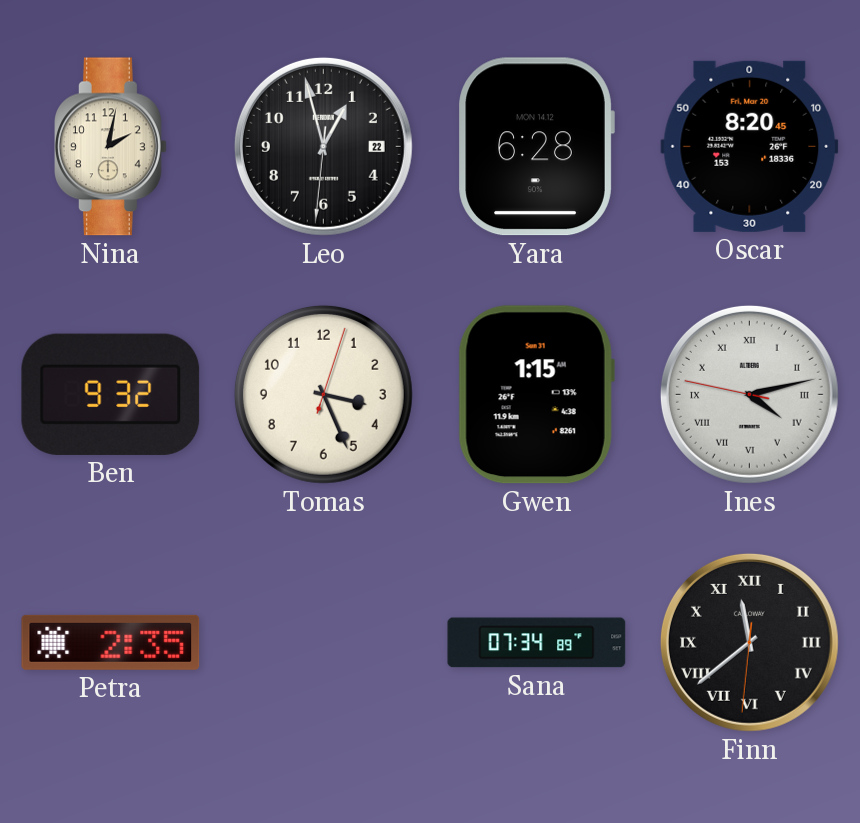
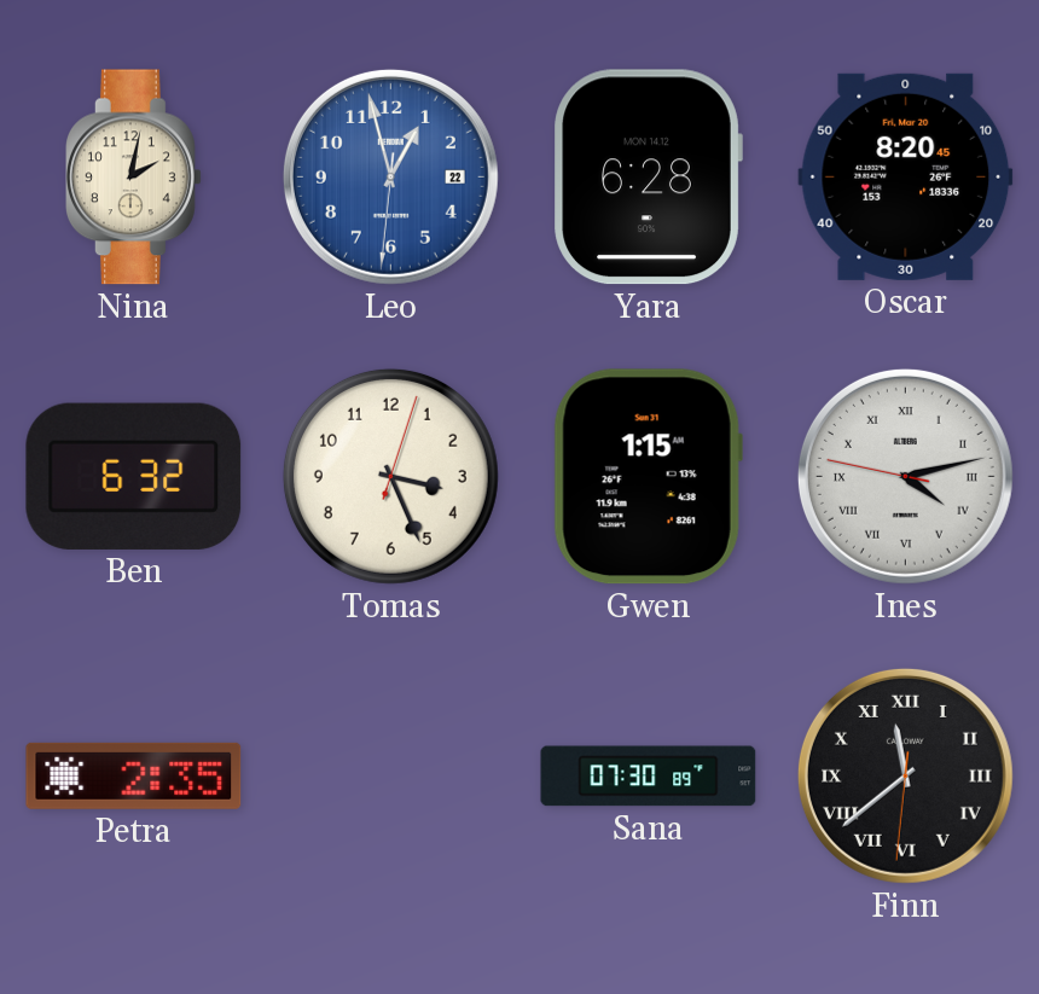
Leo dial: black -> blue (390, 176)
Ben: 9:32 -> 6:32 (134, 476)
Sana: 07:34 -> 07:30 (649, 777)
